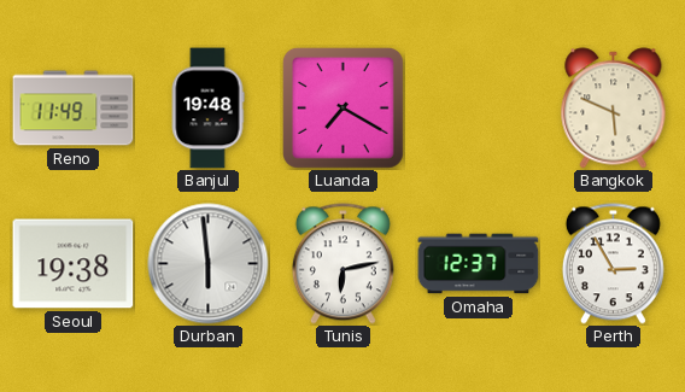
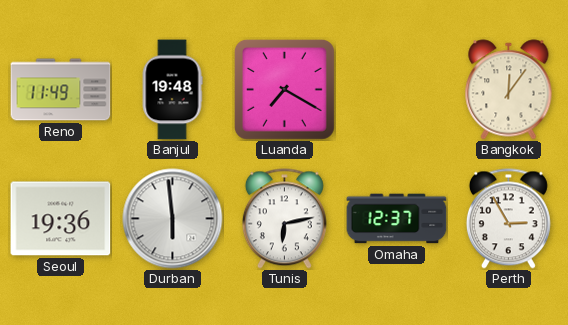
Bangkok: 5:49 -> 12:06 (509, 90)
Seoul: 19:38 -> 19:36 (61, 219)
